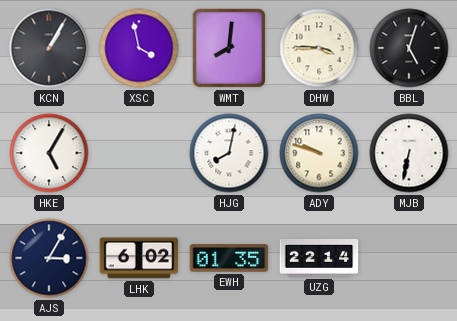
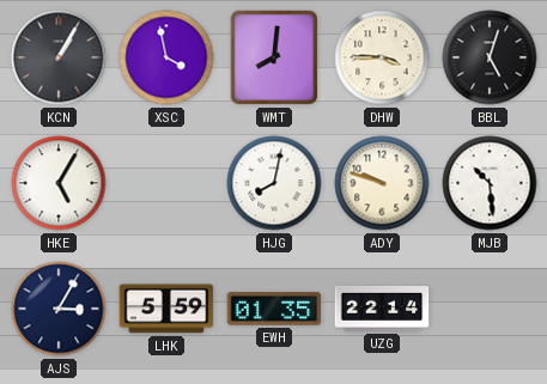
MJB: 6:32 -> 10:29 (490, 183)
LHK: 6:02 -> 5:59 (166, 309)
